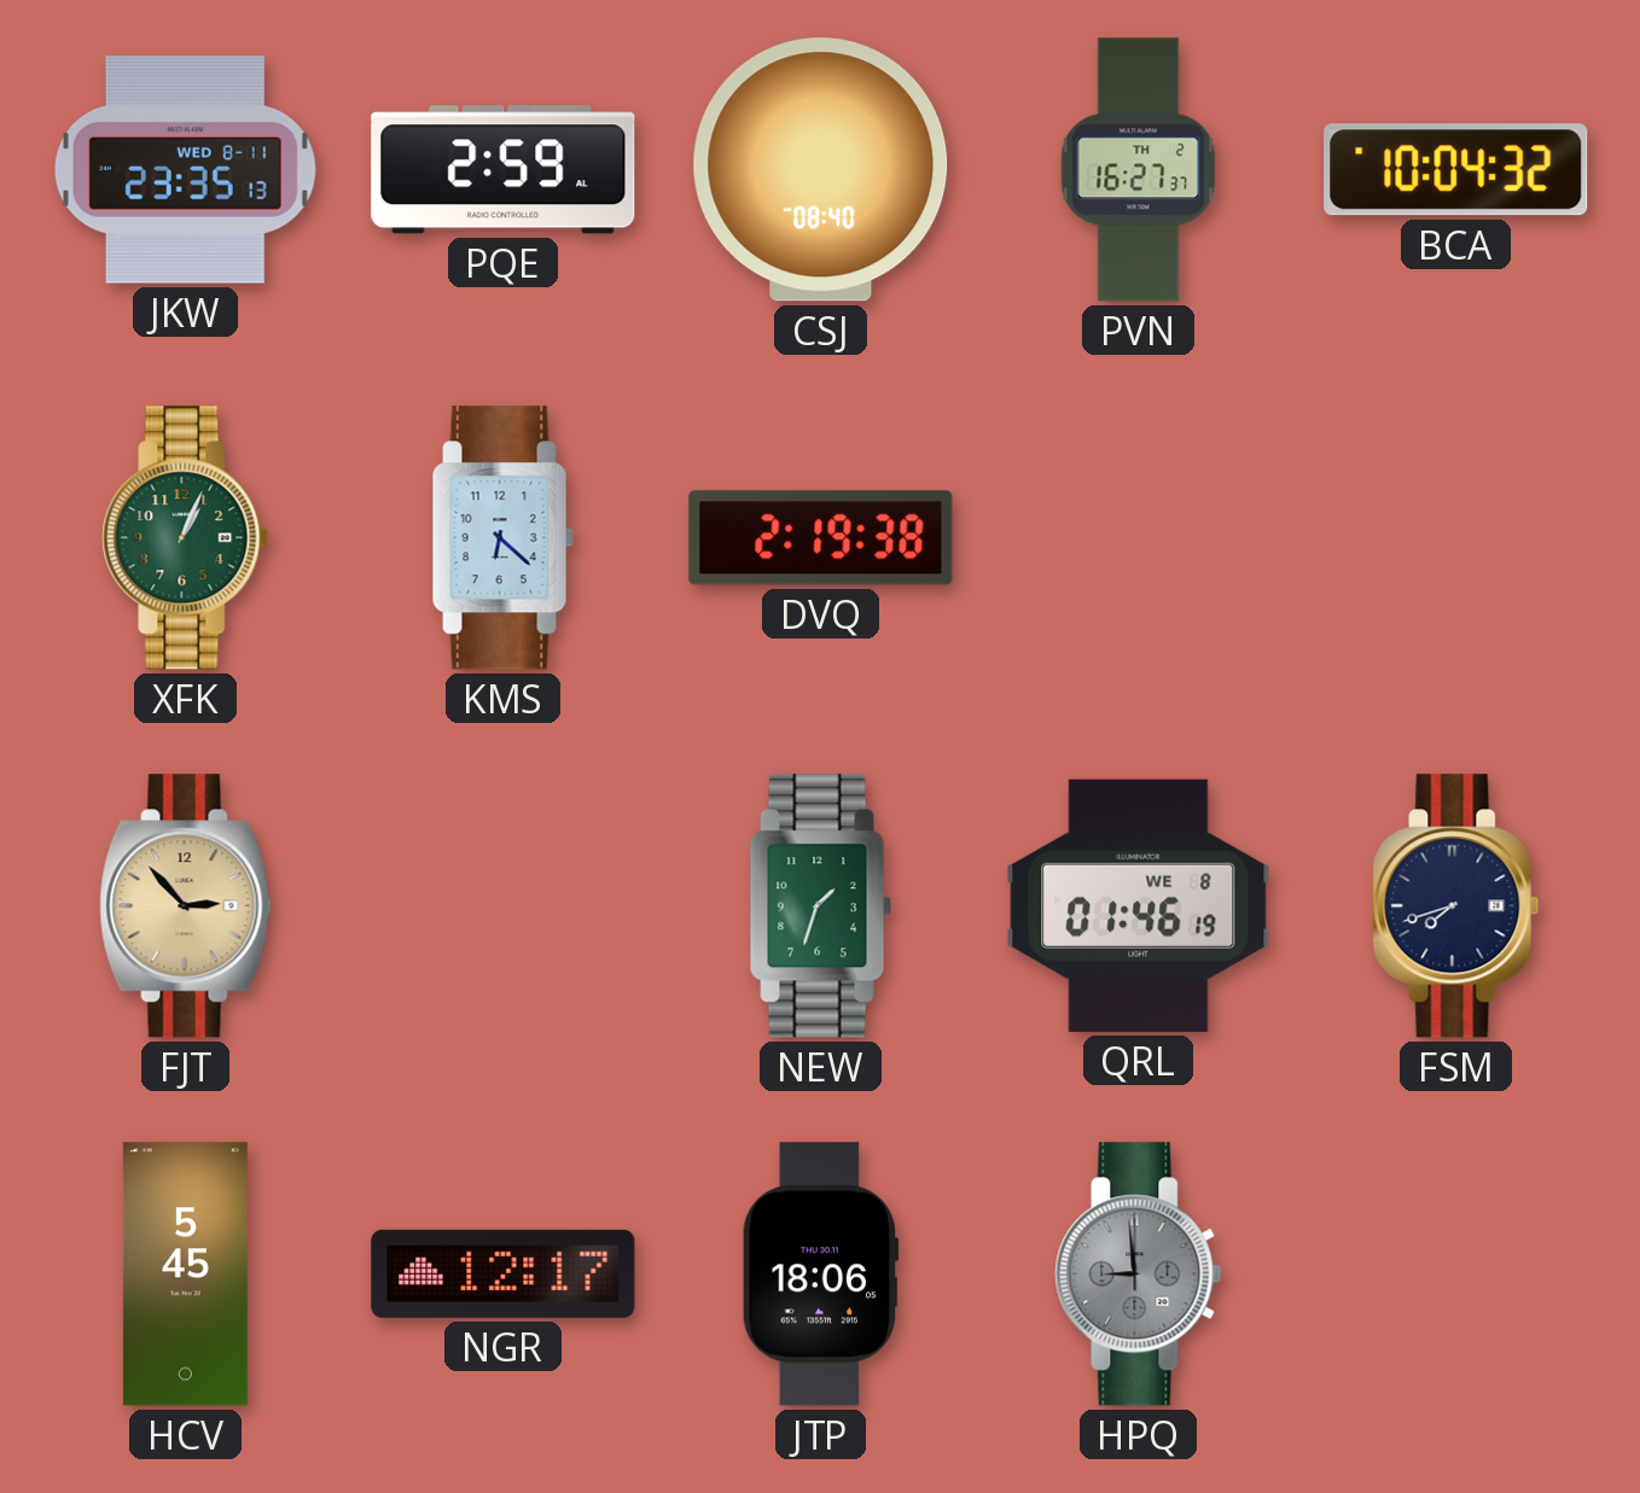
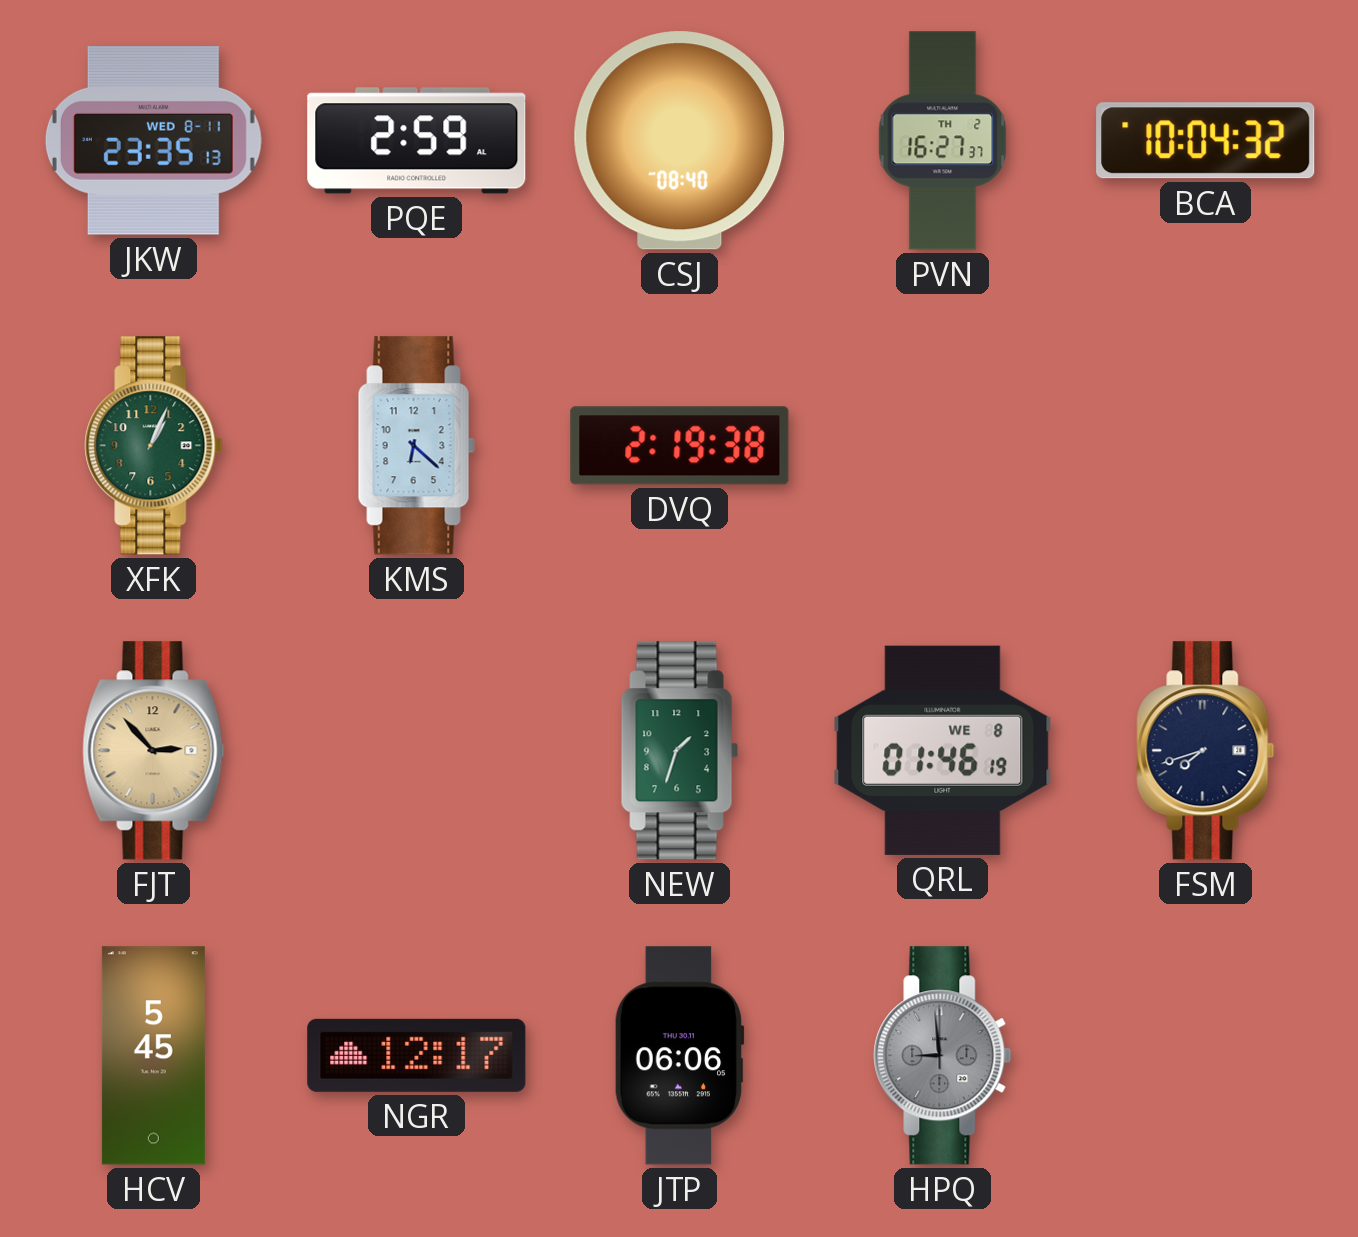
JTP: 18:06 -> 06:06 (679, 1056)
